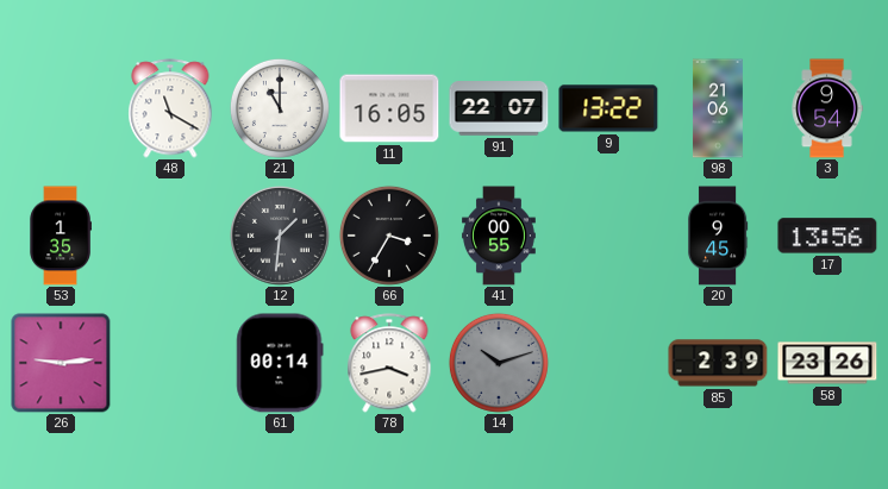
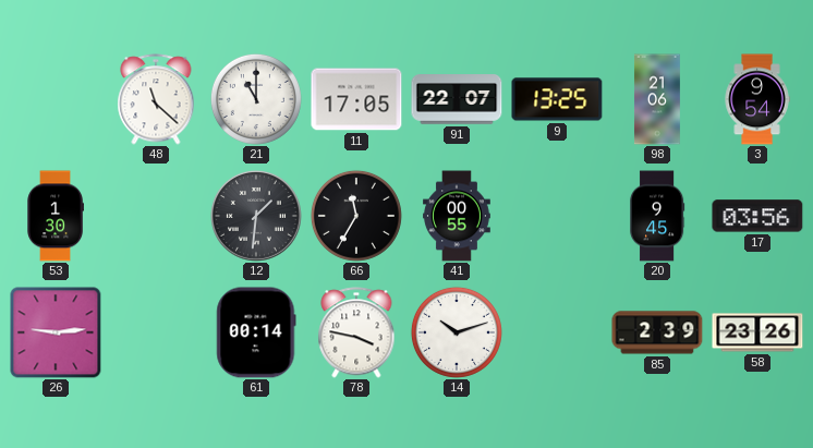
48: 11:20 -> 11:22 (156, 99)
11: 16:05 -> 17:05 (356, 99)
9: 13:22 -> 13:25 (557, 99)
53: 1:35 -> 1:30 (54, 216)
66: 3:35 -> 11:35 (356, 216)
17: 13:56 -> 03:56 (757, 216)
78: 3:43 -> 3:47 (356, 332)
14 dial: grey -> white (457, 332)
